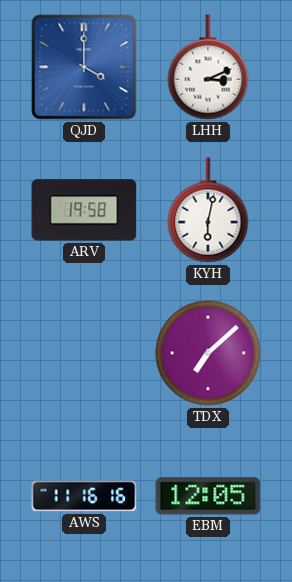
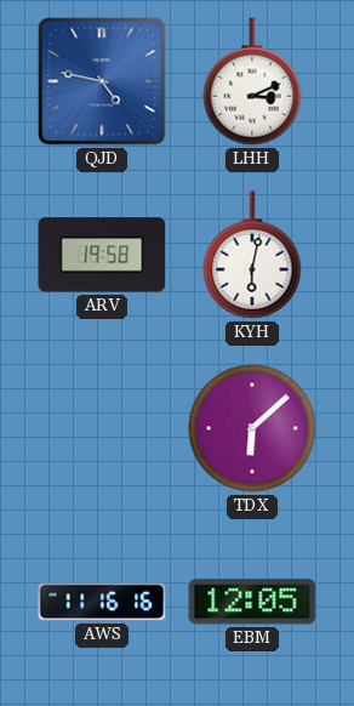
QJD: 4:00 -> 4:47 (102, 81)
TDX: 7:08 -> 6:08 (252, 428)
